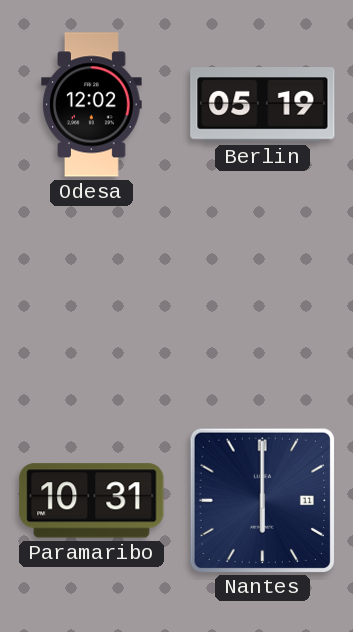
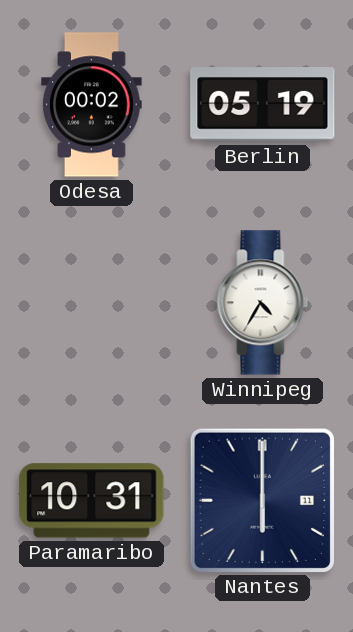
Odesa: 12:02 -> 00:02 (92, 105)
Winnipeg: none -> 4:35 (263, 303)
